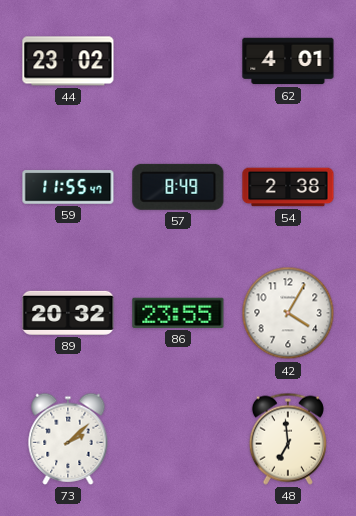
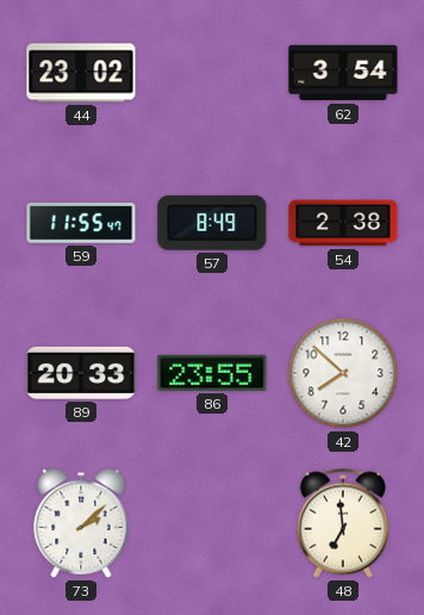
62: 4:01 -> 3:54 (343, 73)
89: 20:32 -> 20:33 (81, 373)
42: 4:05 -> 7:52 (343, 373)
